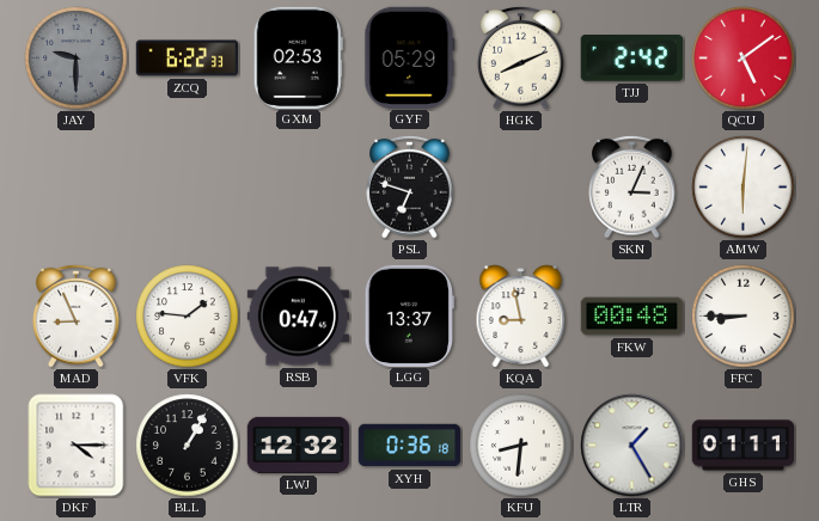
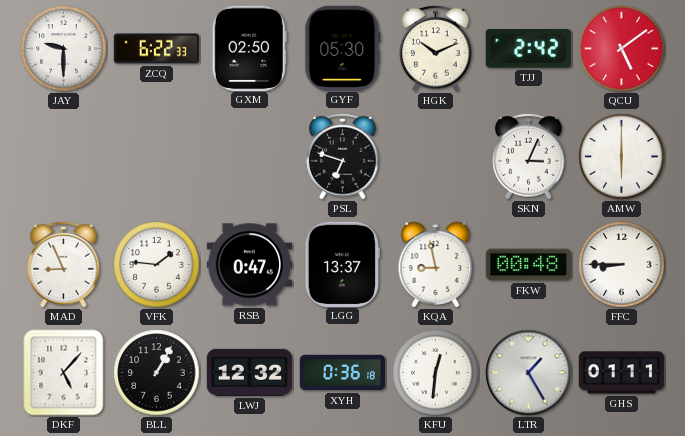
JAY dial: grey -> white (64, 49)
GXM: 02:53 -> 02:50 (249, 48)
GYF: 05:29 -> 05:30 (343, 48)
HGK: 8:11 -> 10:11 (436, 48)
AMW: 6:01 -> 6:00 (622, 157)
DKF: 4:15 -> 5:07 (64, 373)
KFU: 8:31 -> 12:31 (436, 373)
